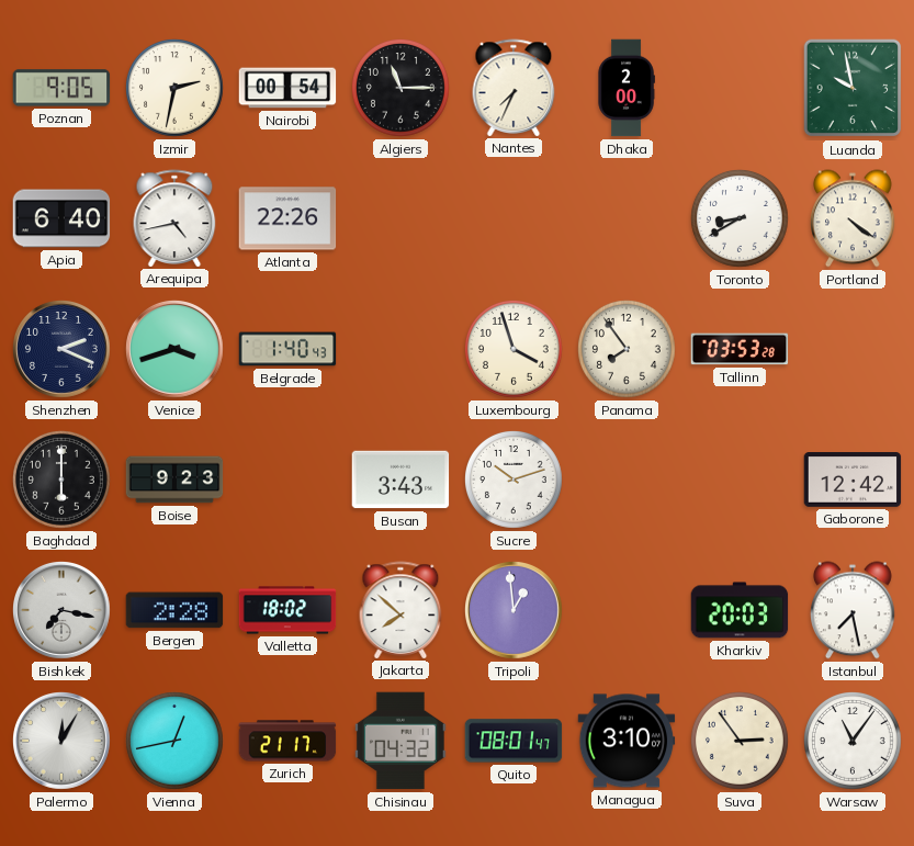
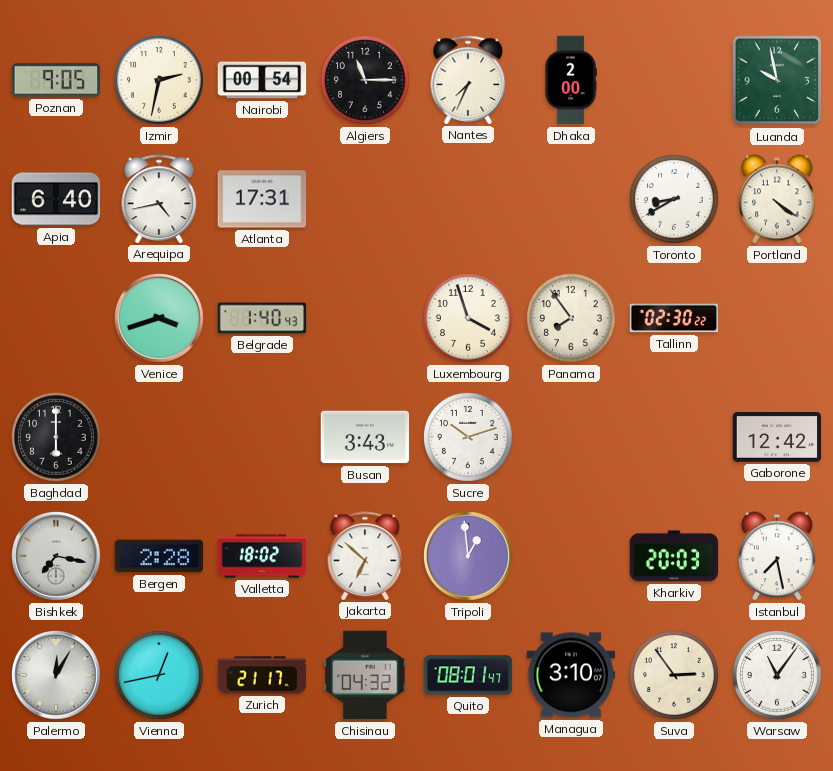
Atlanta: 22:26 -> 17:31 (262, 199)
Shenzhen: 2:19 -> none (63, 350)
Tallinn: 03:53 -> 02:30 (674, 318)
Boise: 9:23 -> none (174, 480)
Jakarta: 7:52 -> 6:52 (365, 556)
